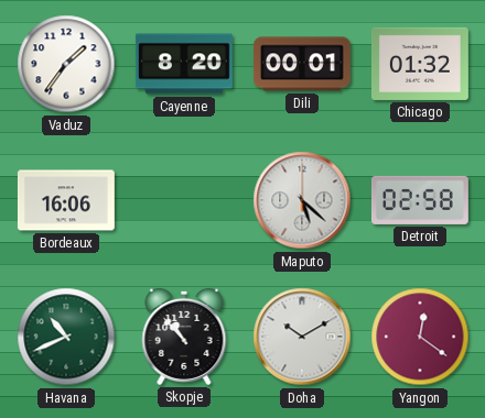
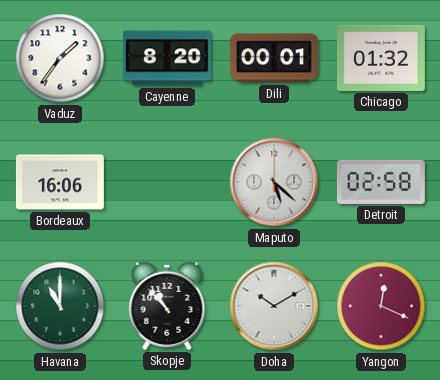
Havana: 10:41 -> 11:00 (60, 306)
Yangon: 12:21 -> 12:19 (381, 306)
